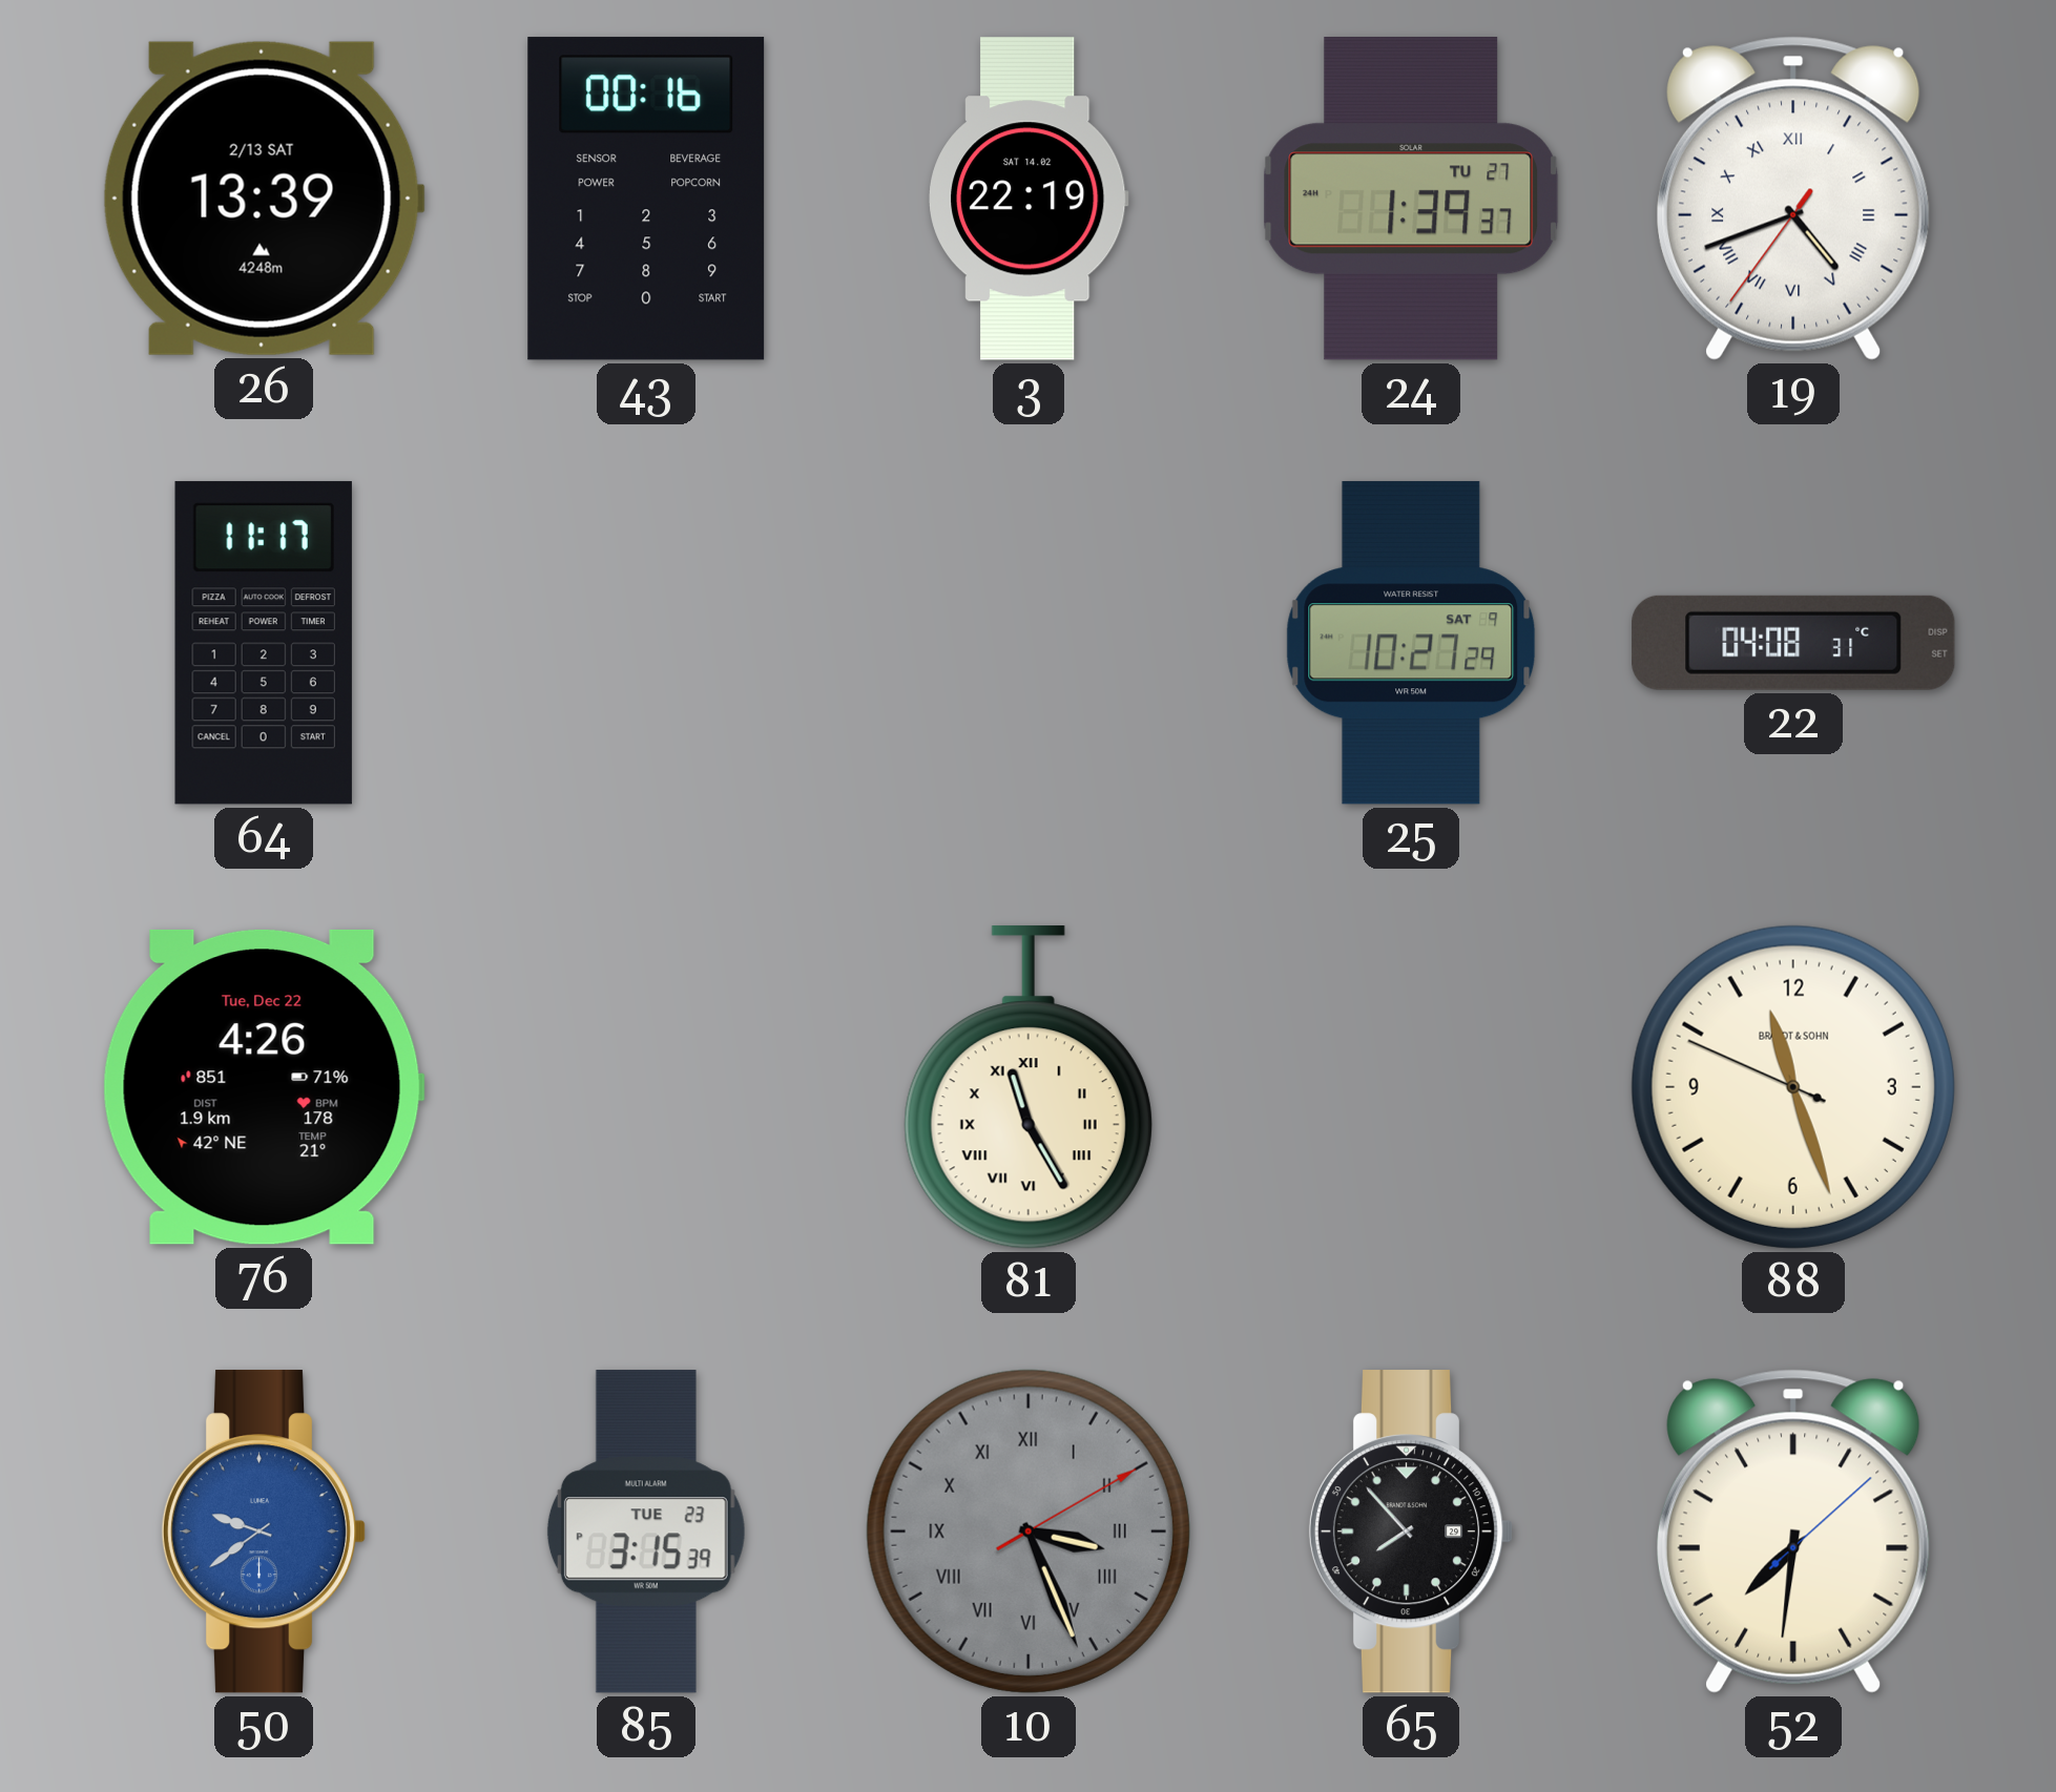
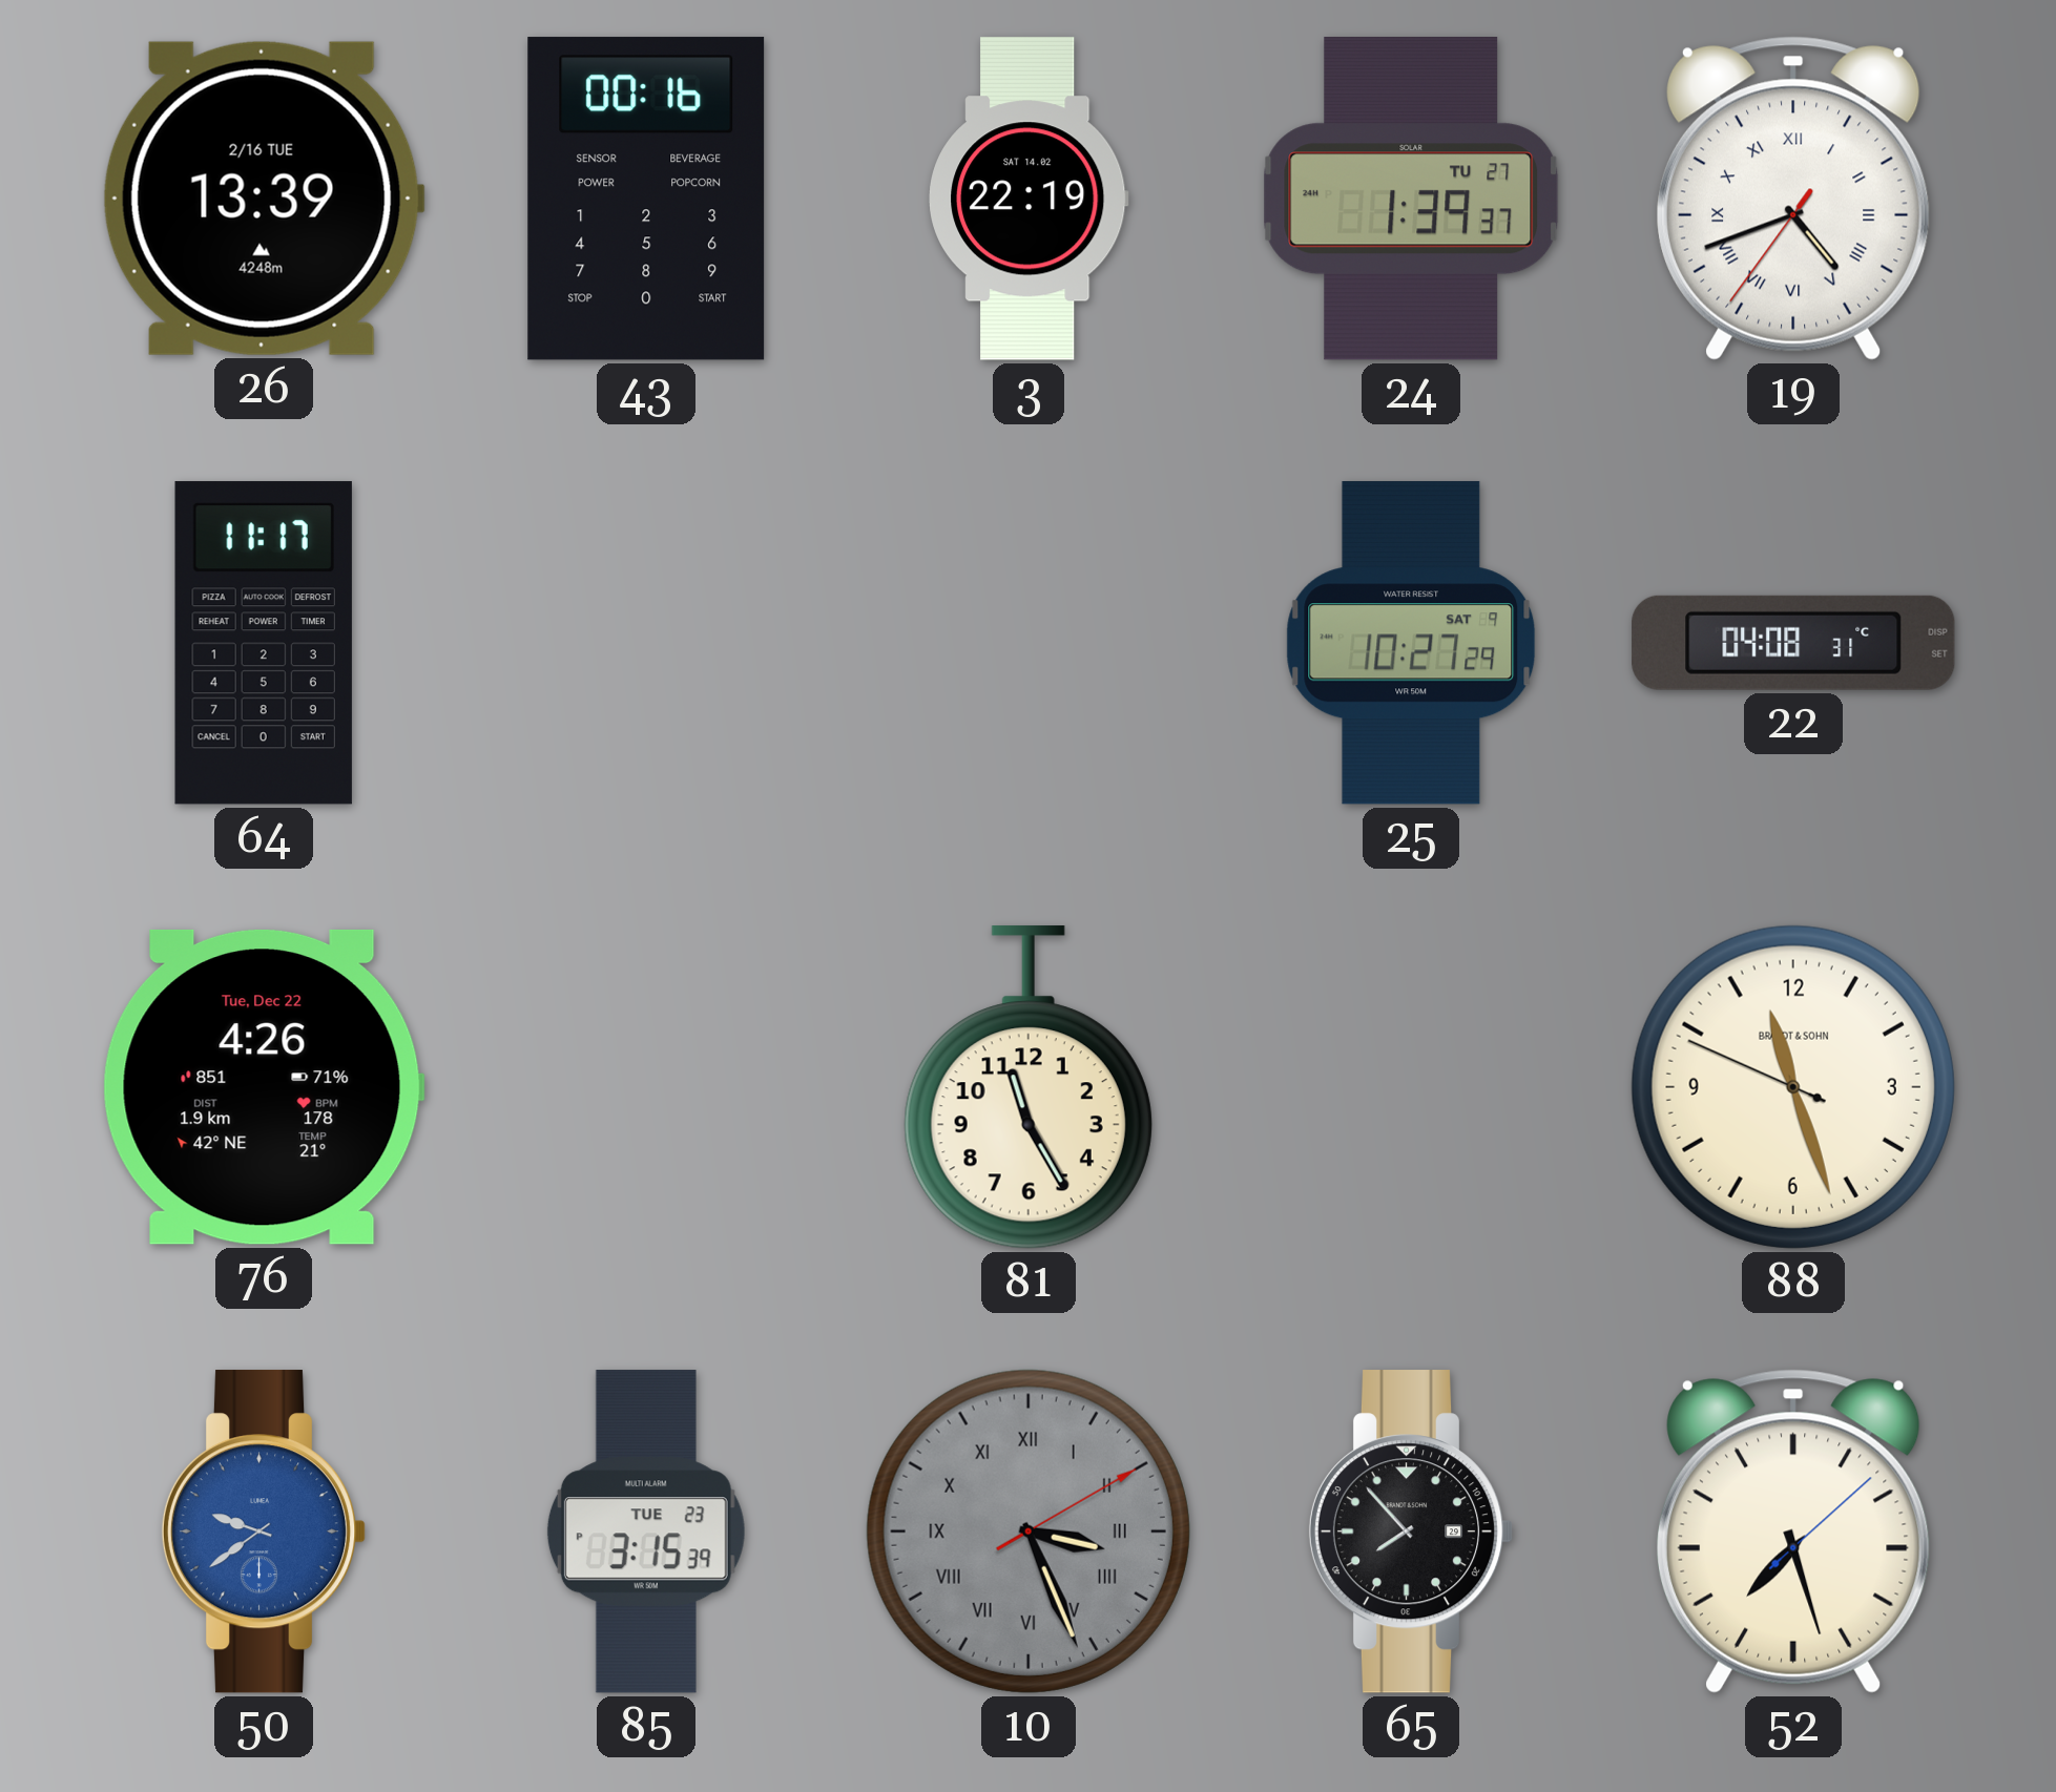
26 date: 2/13 SAT -> 2/16 TUE (264, 199)
81 numerals: Roman -> Arabic (1029, 1087)
52: 7:31 -> 7:27 (1794, 1531)
